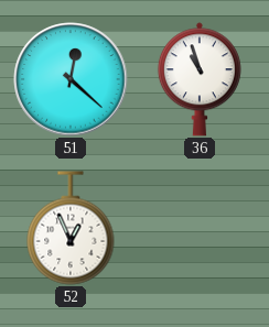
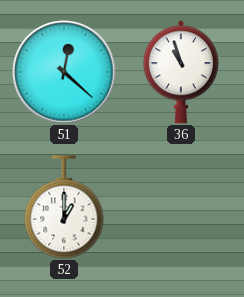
52: 12:56 -> 1:00 (64, 207)
